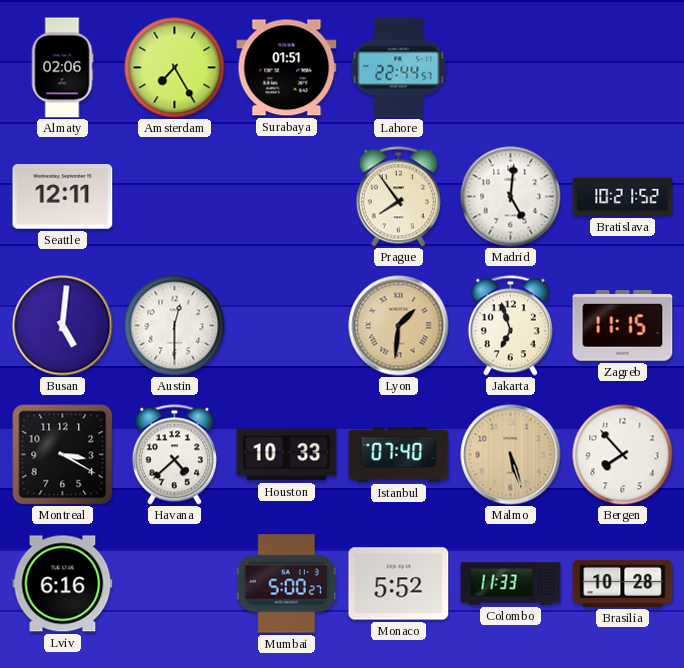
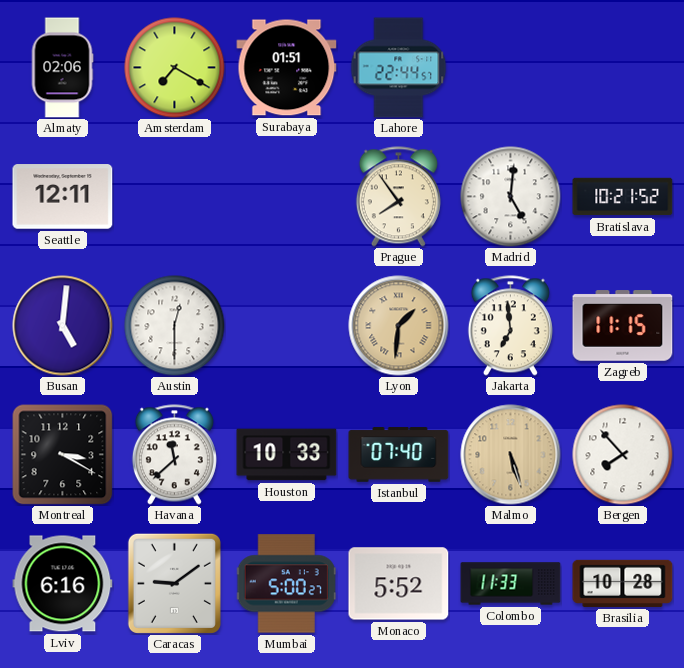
Amsterdam: 7:25 -> 7:20 (175, 68)
Jakarta: 6:57 -> 6:59 (510, 326)
Havana: 4:38 -> 11:38 (174, 455)
Caracas: none -> 9:09 (174, 583)
